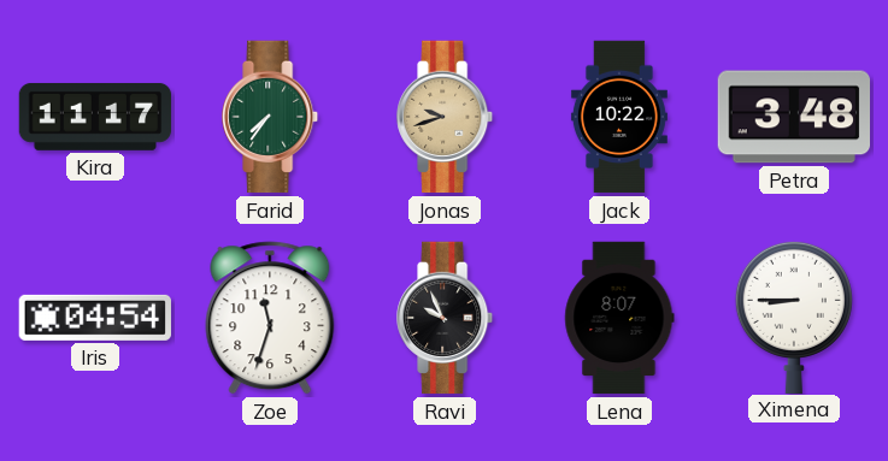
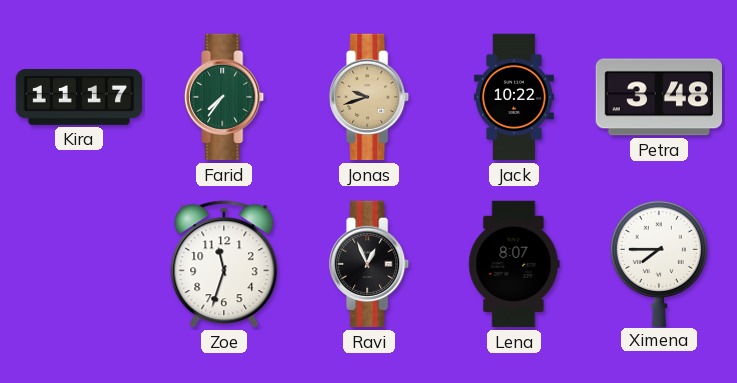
Iris: 04:54 -> none (94, 318)
Ravi: 9:56 -> 12:56 (370, 264)
Ximena: 8:45 -> 7:45 (659, 263)
